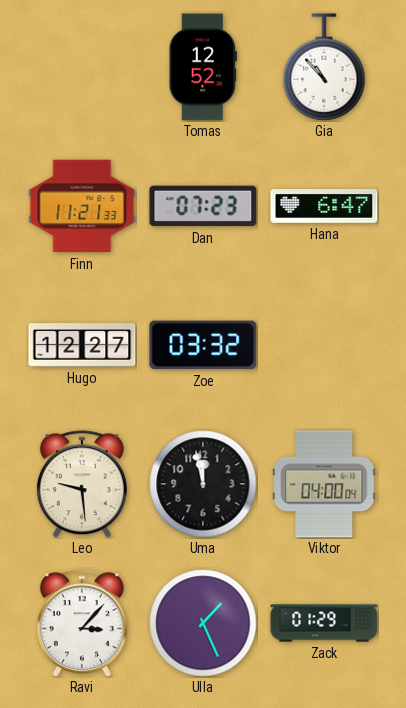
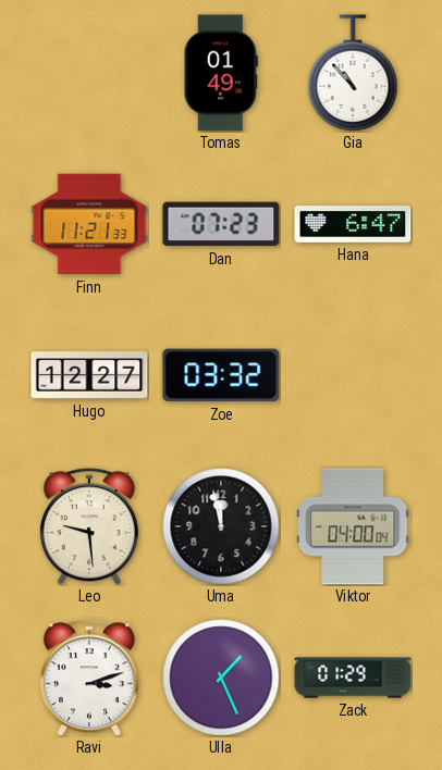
Tomas: 12:52 -> 01:49 (221, 73)
Ravi: 3:07 -> 3:12 (89, 678)
